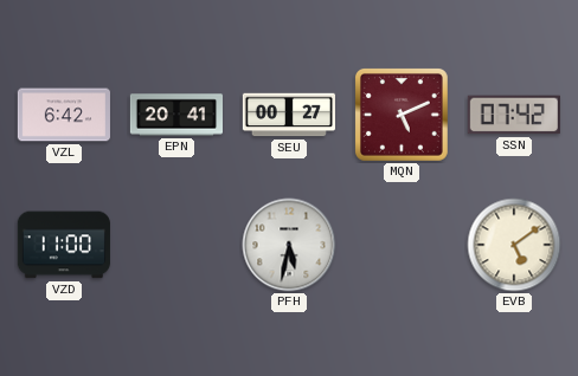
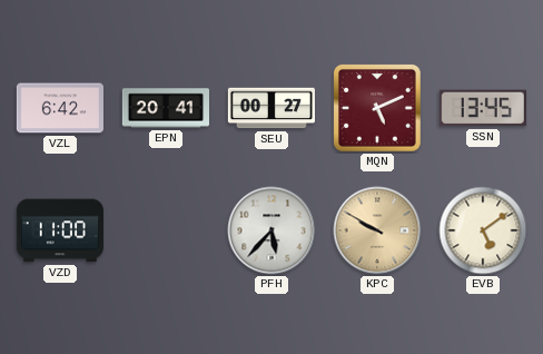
SSN: 07:42 -> 13:45 (483, 108)
PFH: 5:32 -> 5:37 (271, 230)
KPC: none -> 9:50 (377, 230)
